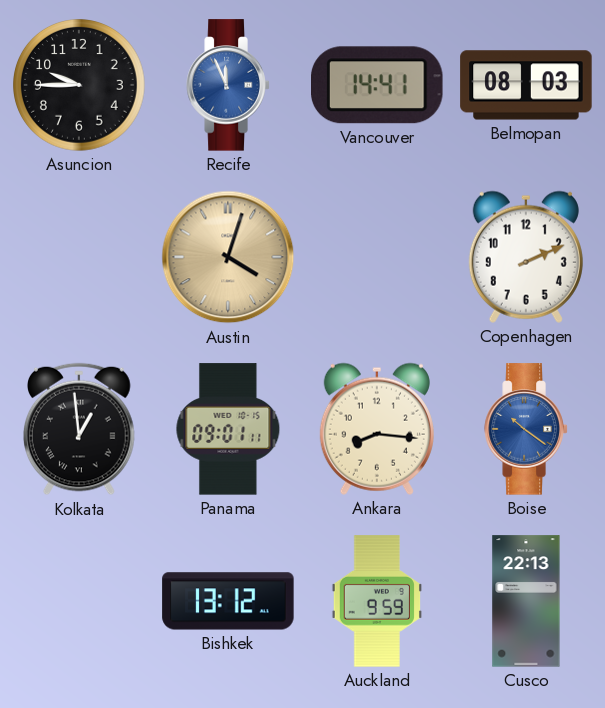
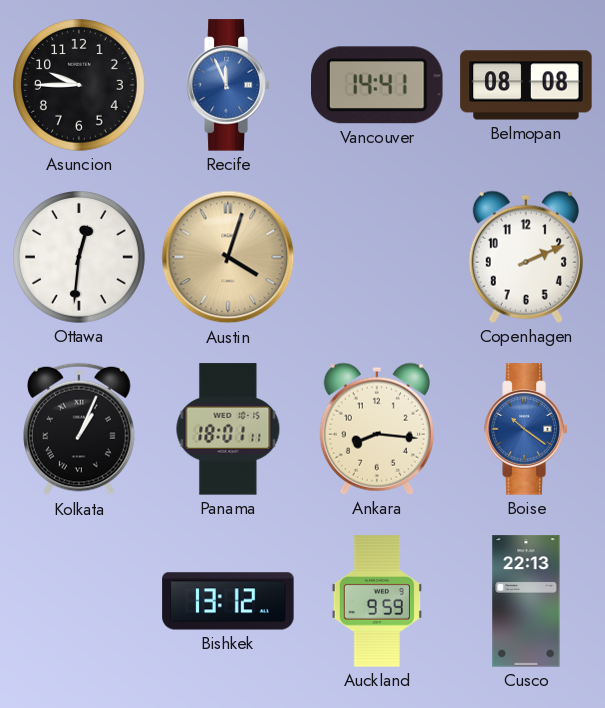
Belmopan: 08:03 -> 08:08 (526, 85)
Ottawa: none -> 12:31 (80, 258)
Kolkata: 12:59 -> 1:04 (80, 429)
Panama: 09:01 -> 18:01 (228, 429)
